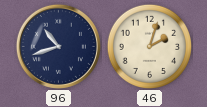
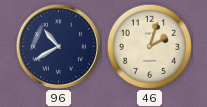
96: 10:42 -> 10:40 (58, 46)
